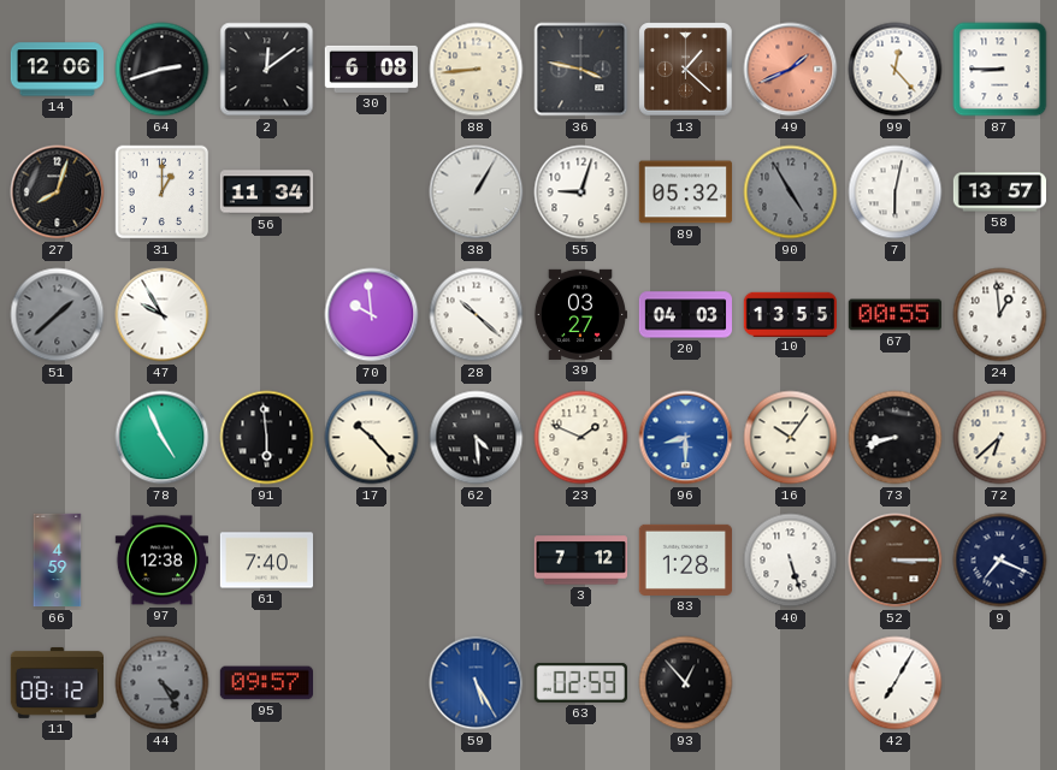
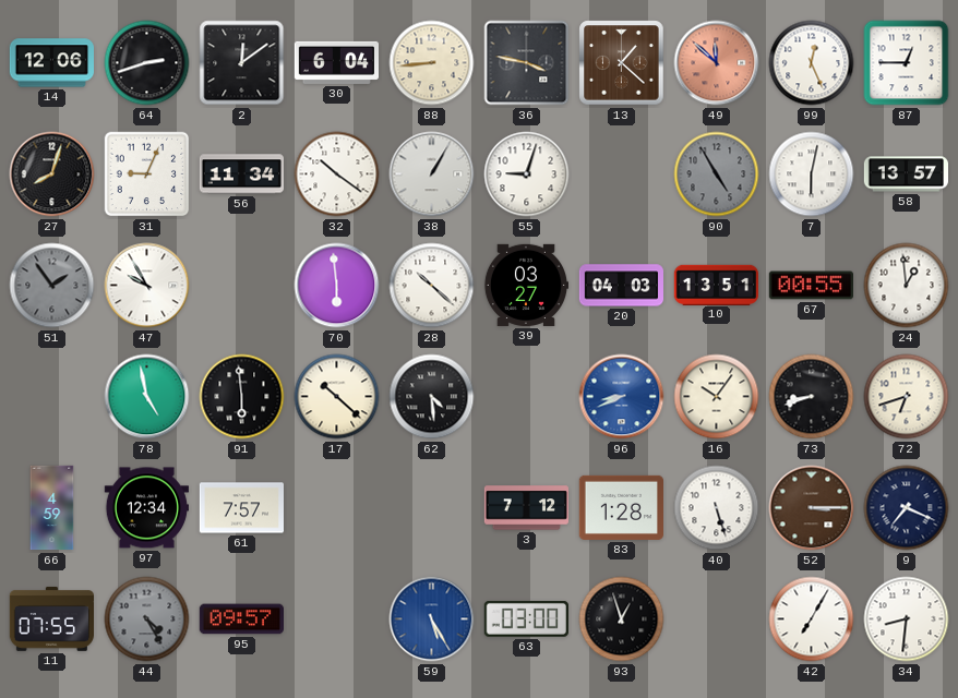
30: 6:08 -> 6:04 (336, 62)
49: 1:41 -> 11:52 (717, 63)
99: 12:23 -> 12:26 (812, 63)
87: 8:45 -> 12:45 (907, 63)
31: 1:00 -> 9:04 (147, 174)
32: none -> 10:21 (337, 174)
89: 05:32 -> none (685, 192)
51: 1:38 -> 1:54 (52, 286)
70: 9:59 -> 5:59 (337, 286)
10: 13:55 -> 13:51 (716, 285)
78: 4:56 -> 4:58 (147, 397)
17: 10:23 -> 10:22 (337, 397)
23: 1:49 -> none (581, 438)
96: 8:30 -> 8:41 (622, 397)
72: 6:38 -> 6:42 (907, 397)
97: 12:38 -> 12:34 (146, 508)
61: 7:40 -> 7:57 (241, 508)
11: 08:12 -> 07:55 (51, 618)
63: 02:59 -> 03:00 (526, 619)
93: 12:53 -> 12:57 (622, 619)
34: none -> 8:31 (907, 619)
